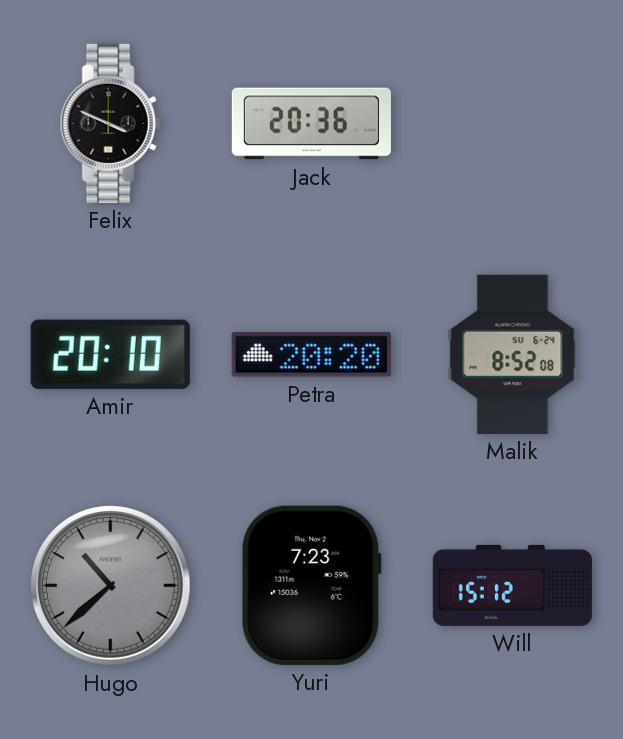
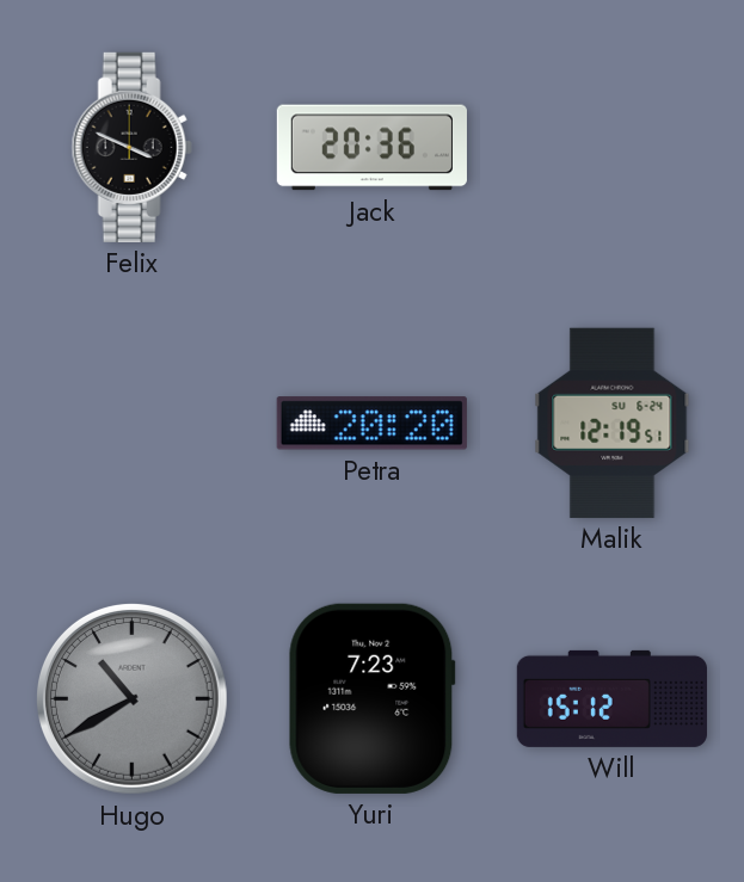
Amir: 20:10 -> none (110, 354)
Malik: 8:52 -> 12:19 (613, 423)
Hugo: 10:38 -> 10:40 (131, 698)
